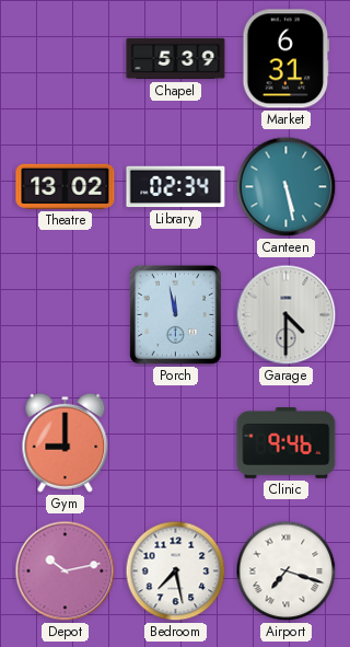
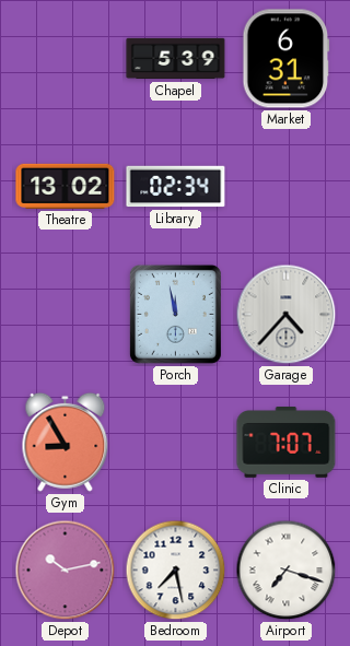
Canteen: 5:28 -> none (287, 187)
Garage: 4:30 -> 4:37 (287, 315)
Gym: 9:00 -> 8:55 (66, 442)
Clinic: 9:46 -> 7:07 (287, 443)
